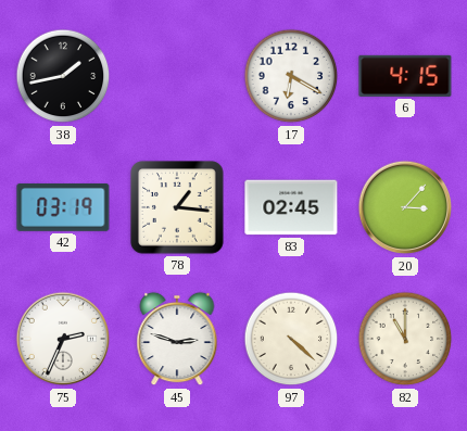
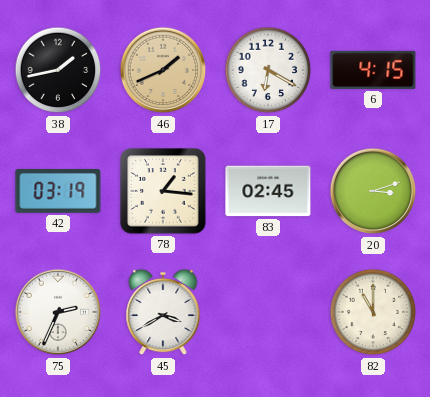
46: none -> 1:41 (163, 70)
20: 3:07 -> 3:12 (373, 191)
45: 2:48 -> 3:40 (163, 312)
97: 4:22 -> none (291, 339)
